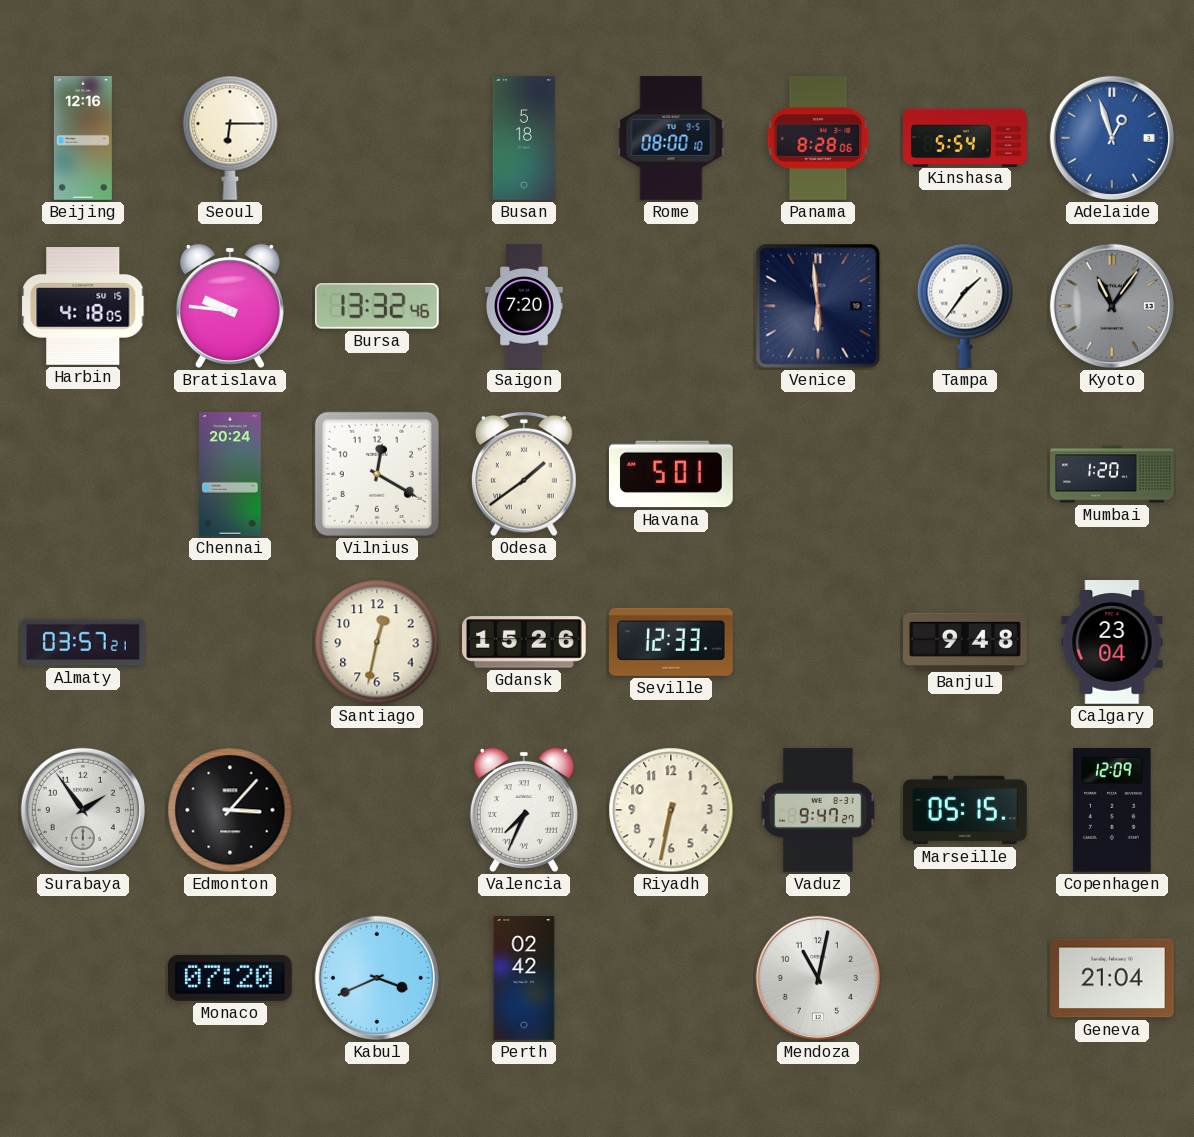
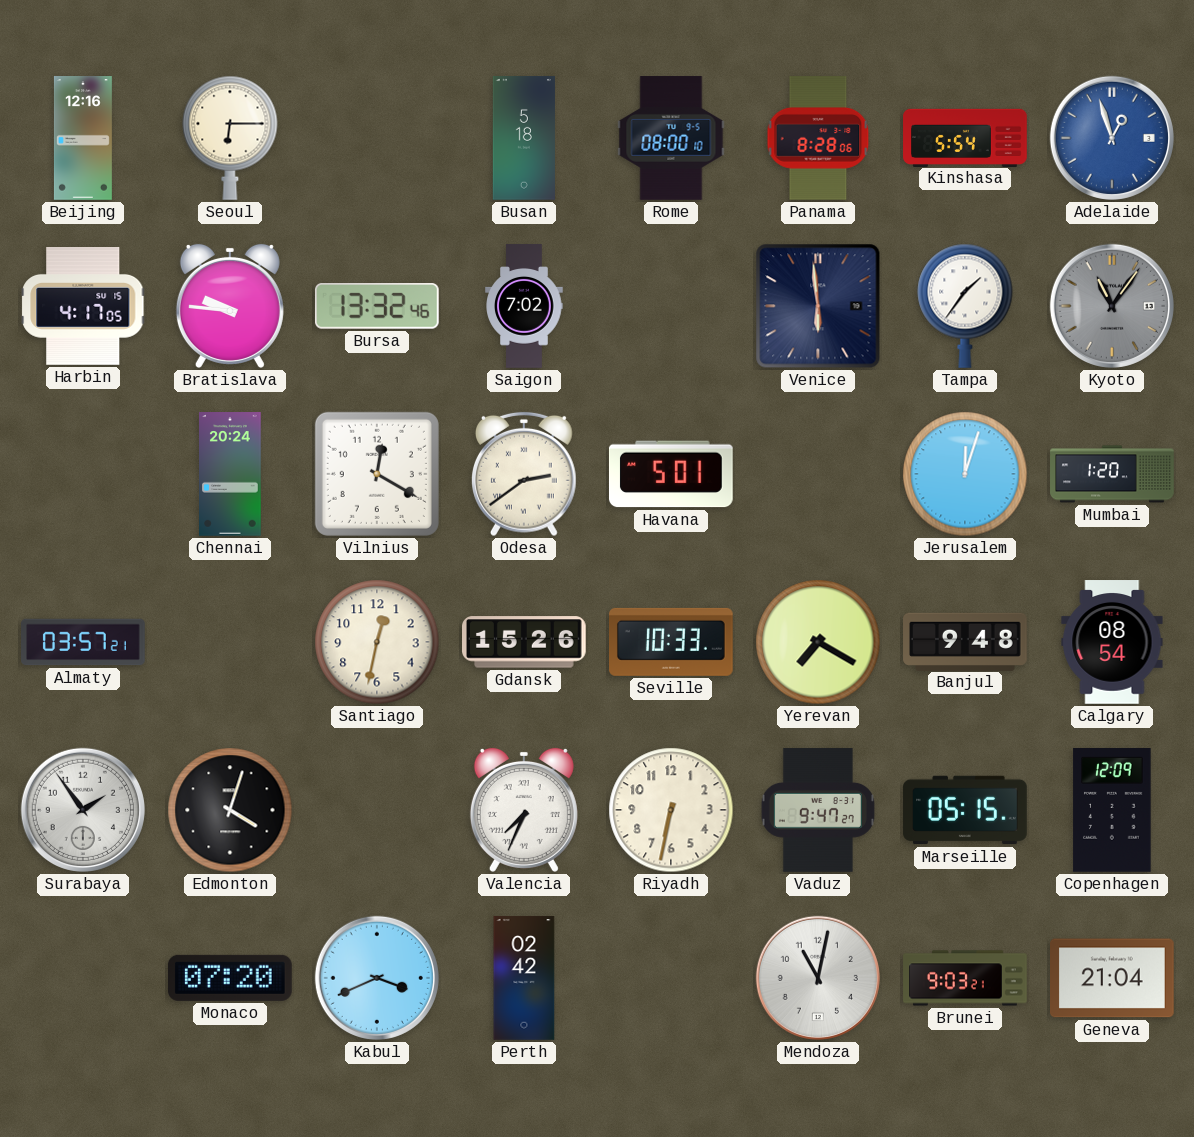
Harbin: 4:18 -> 4:17 (83, 307)
Saigon: 7:20 -> 7:02 (524, 306)
Odesa: 1:39 -> 2:39 (525, 474)
Jerusalem: none -> 12:03 (965, 474)
Seville: 12:33 -> 10:33 (672, 642)
Yerevan: none -> 7:20 (818, 642)
Calgary: 23:04 -> 08:54 (1112, 642)
Edmonton: 3:07 -> 4:03 (230, 810)
Brunei: none -> 9:03 (965, 978)
